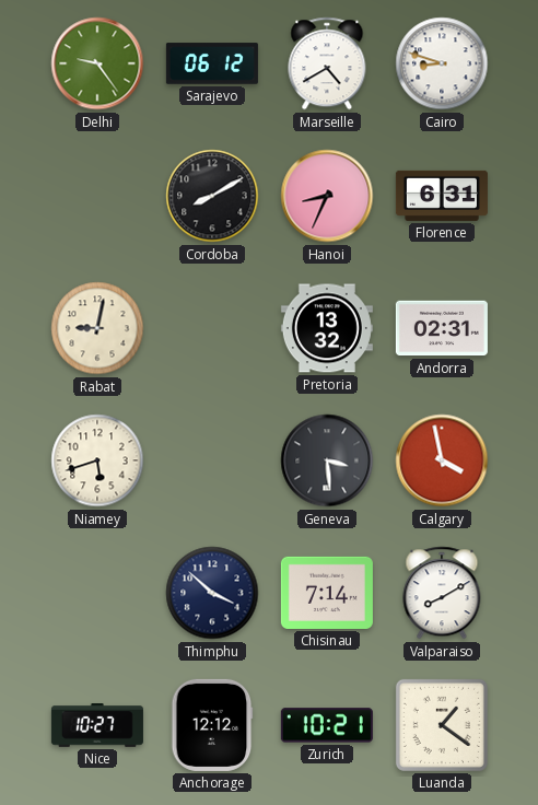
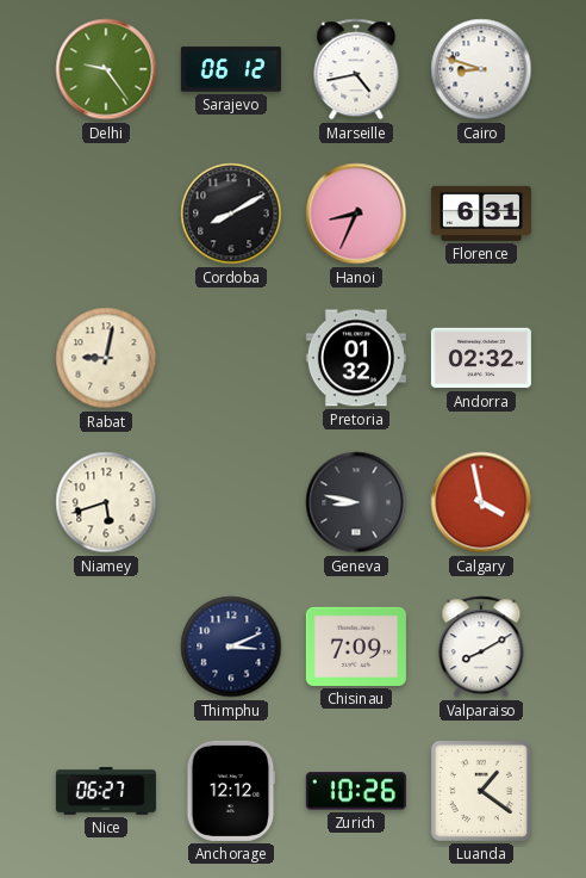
Marseille: 4:40 -> 4:43 (356, 69)
Pretoria: 13:32 -> 01:32 (356, 358)
Andorra: 02:31 -> 02:32 (481, 358)
Geneva: 3:29 -> 8:47 (356, 502)
Thimphu: 3:52 -> 3:11 (231, 647)
Chisinau: 7:14 -> 7:09 (356, 647)
Nice: 10:27 -> 06:27 (106, 792)
Zurich: 10:21 -> 10:26 (356, 791)
